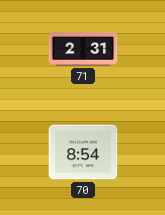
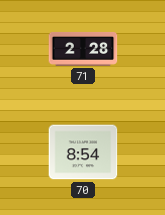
71: 2:31 -> 2:28 (83, 49)
